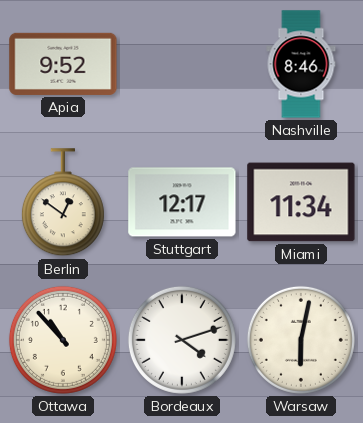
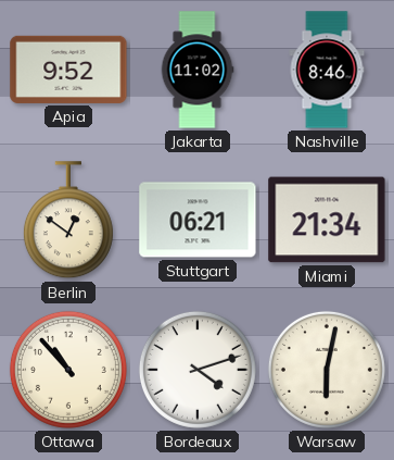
Jakarta: none -> 11:02 (198, 70)
Stuttgart: 12:17 -> 06:21 (198, 220)
Miami: 11:34 -> 21:34 (327, 220)
